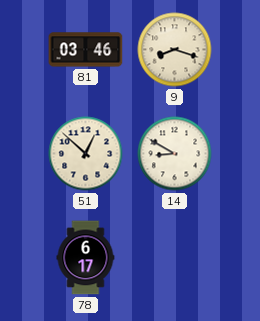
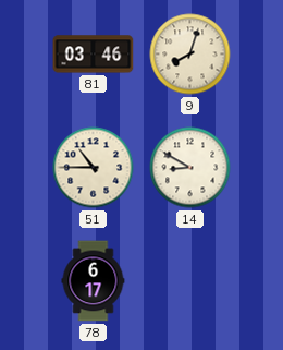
9: 8:18 -> 8:03 (190, 55)
51: 12:52 -> 10:45 (94, 168)
